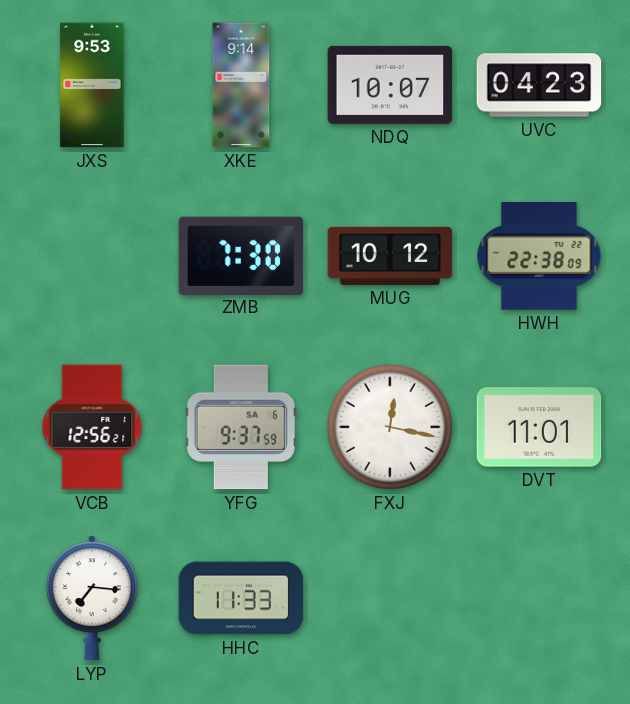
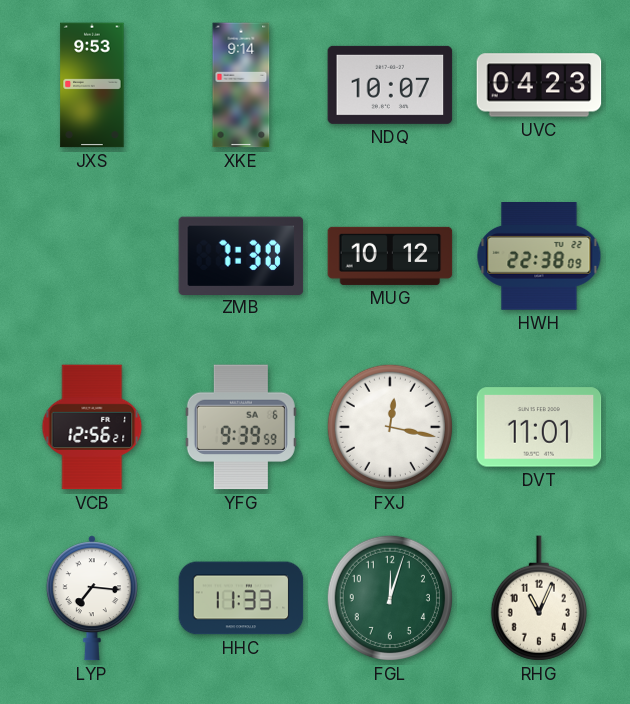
YFG: 9:37 -> 9:39 (241, 427)
FGL: none -> 12:03 (390, 598)
RHG: none -> 11:04 (539, 598)
